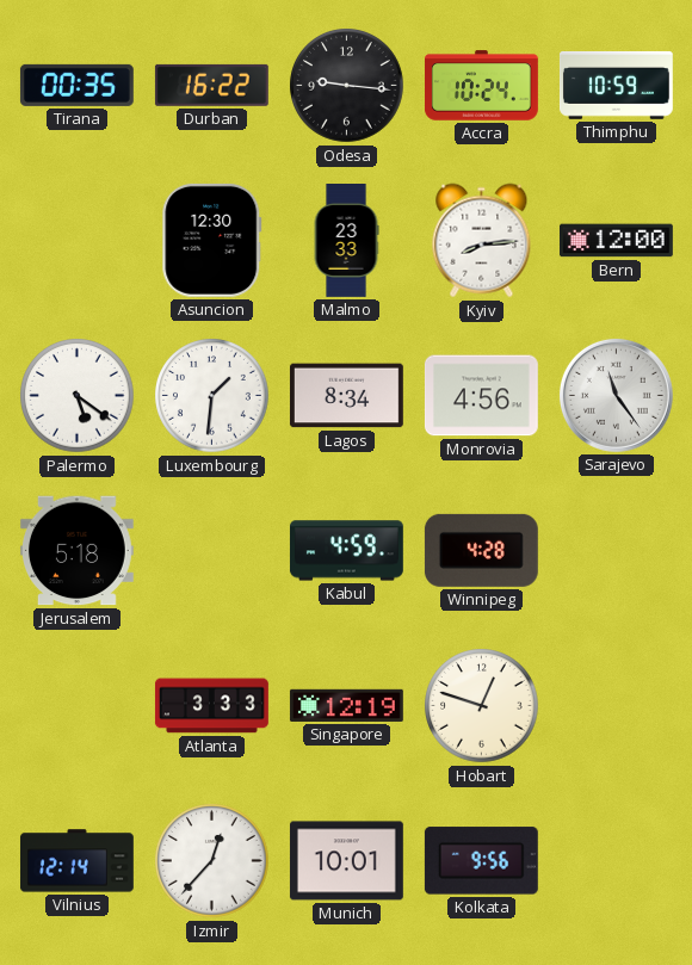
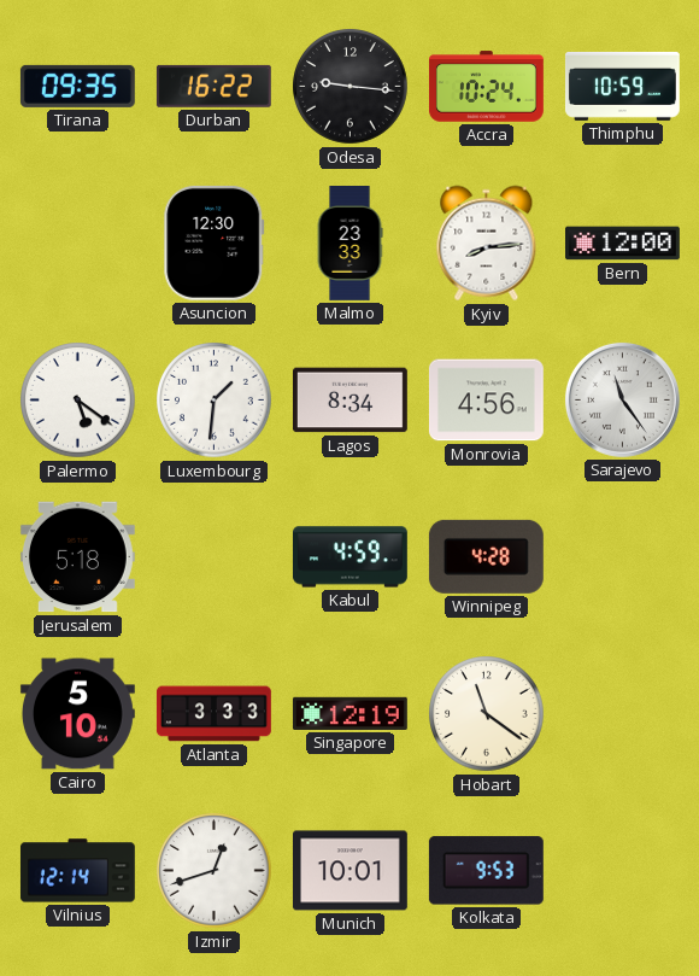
Tirana: 00:35 -> 09:35 (77, 86)
Cairo: none -> 5:10 (77, 714)
Hobart: 12:48 -> 11:21 (487, 714)
Izmir: 12:37 -> 12:42 (215, 871)
Kolkata: 9:56 -> 9:53 (486, 871)
